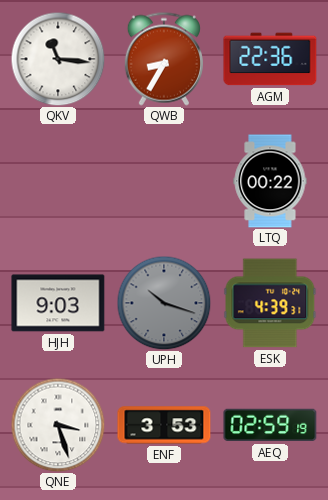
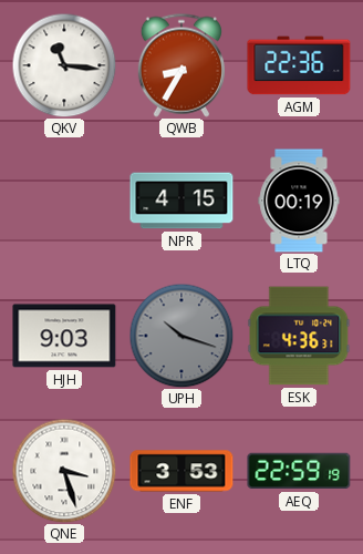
NPR: none -> 4:15 (181, 201)
LTQ: 00:22 -> 00:19 (299, 201)
ESK: 4:39 -> 4:36 (299, 336)
AEQ: 02:59 -> 22:59 (299, 471)
